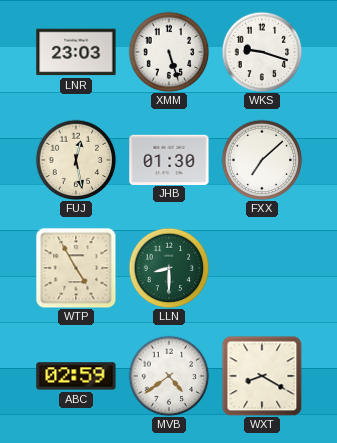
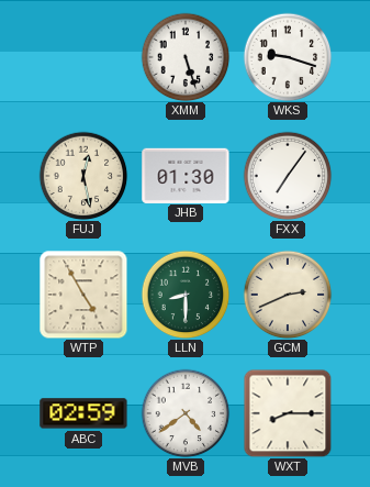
LNR: 23:03 -> none (76, 52)
FXX: 7:08 -> 7:06 (288, 176)
GCM: none -> 2:41 (288, 295)
WXT: 8:20 -> 8:15 (288, 413)
